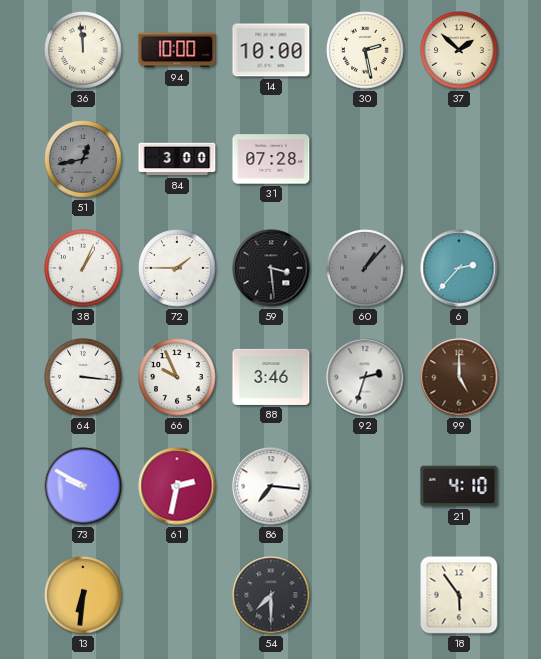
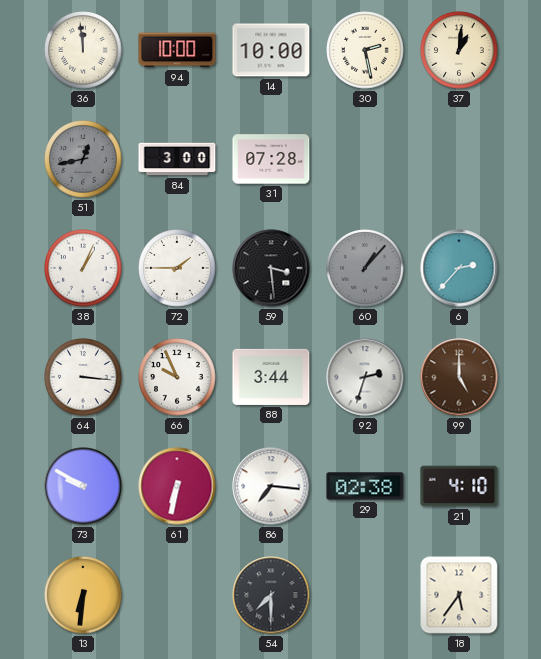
37: 1:52 -> 1:01 (459, 50)
88: 3:46 -> 3:44 (271, 377)
61: 2:32 -> 6:32 (177, 486)
29: none -> 02:38 (365, 486)
18: 5:54 -> 5:36 (459, 595)
